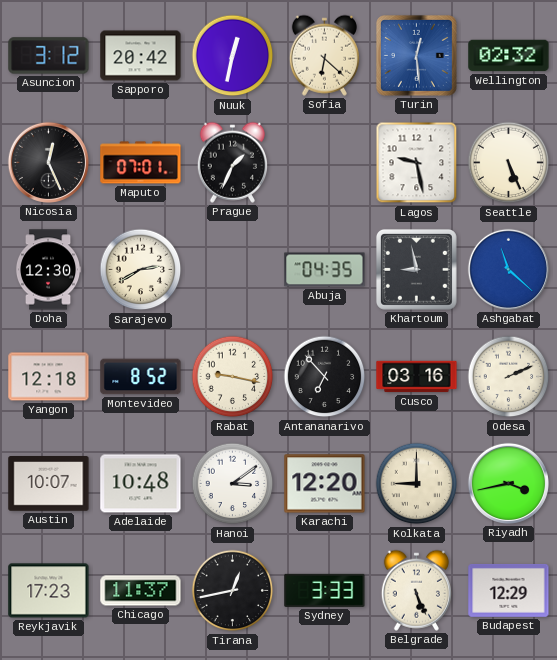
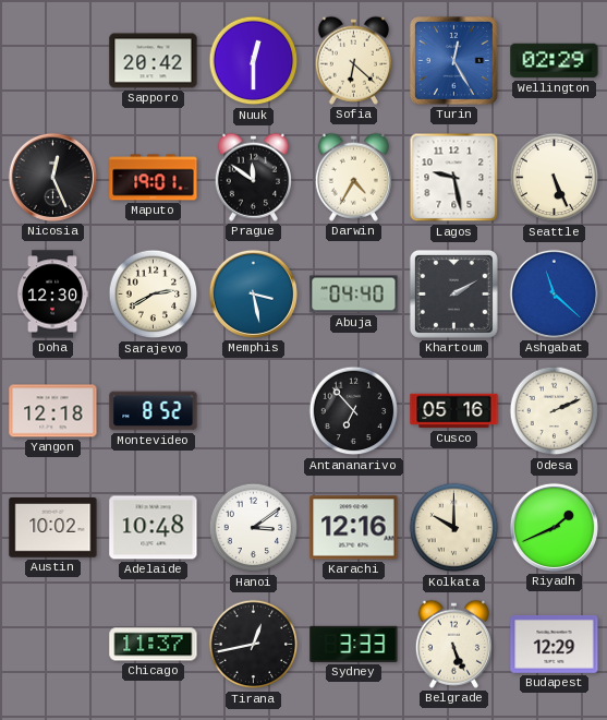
Asuncion: 3:12 -> none (49, 56)
Nuuk: 12:32 -> 12:30 (254, 61)
Turin: 12:29 -> 12:25 (453, 60)
Wellington: 02:32 -> 02:29 (555, 61)
Maputo: 07:01 -> 19:01 (154, 178)
Prague: 1:34 -> 11:51 (253, 177)
Darwin: none -> 4:35 (353, 177)
Memphis: none -> 3:28 (253, 293)
Abuja: 04:35 -> 04:40 (354, 295)
Khartoum: 8:58 -> 2:10 (453, 293)
Rabat: 9:17 -> none (233, 377)
Cusco: 03:16 -> 05:16 (454, 411)
Austin: 10:07 -> 10:02 (53, 528)
Karachi: 12:20 -> 12:16 (354, 528)
Kolkata: 9:00 -> 10:00 (454, 528)
Riyadh: 3:43 -> 1:41 (554, 527)
Reykjavik: 17:23 -> none (49, 591)
